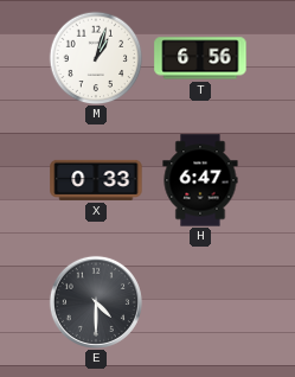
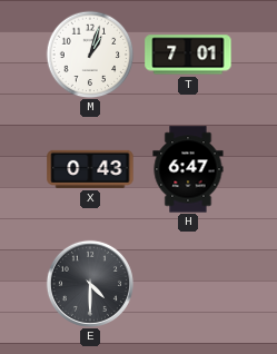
T: 6:56 -> 7:01 (188, 55)
X: 0:33 -> 0:43 (90, 169)
